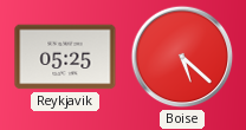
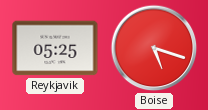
Boise: 5:22 -> 5:18 (154, 48)
